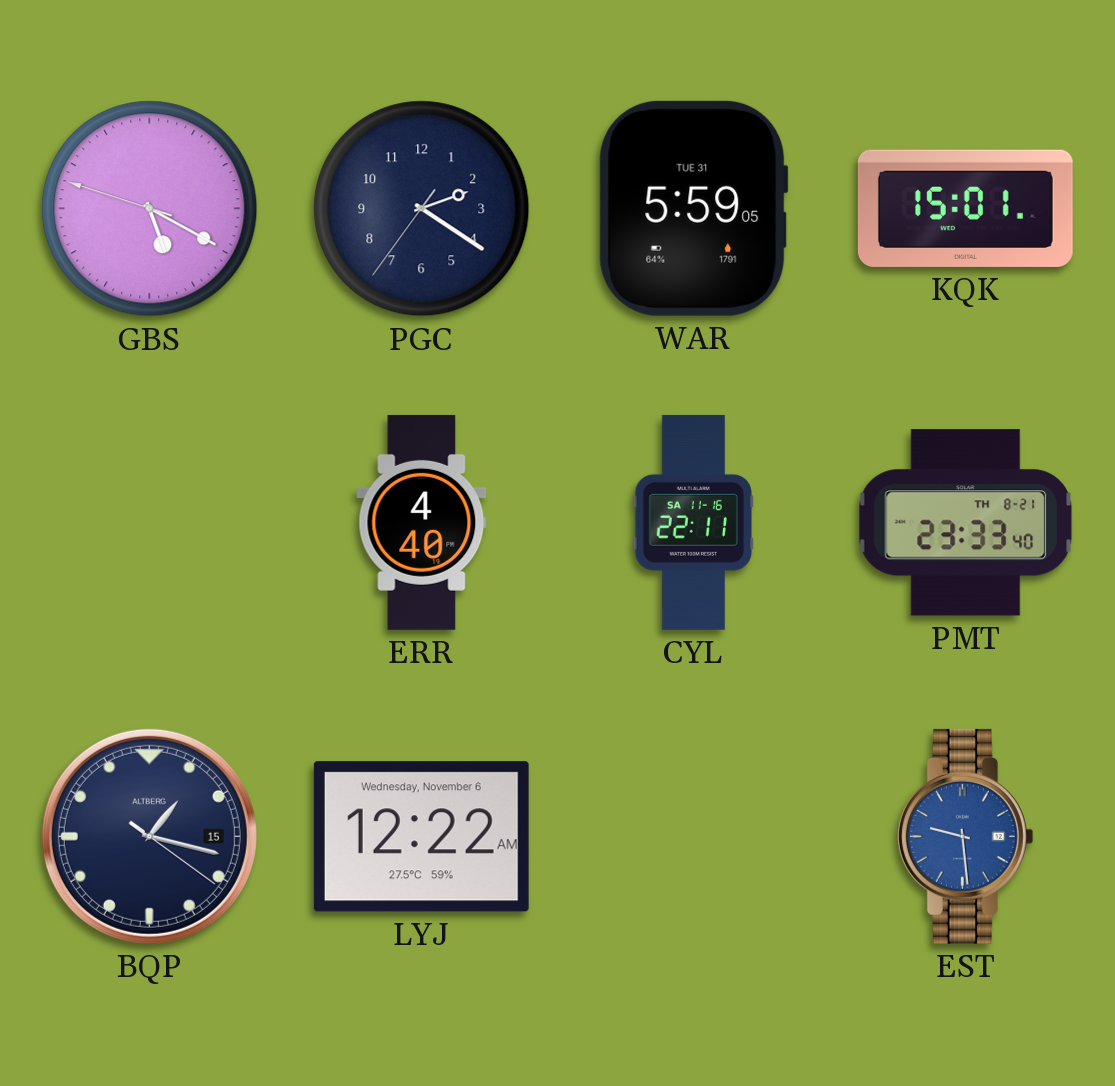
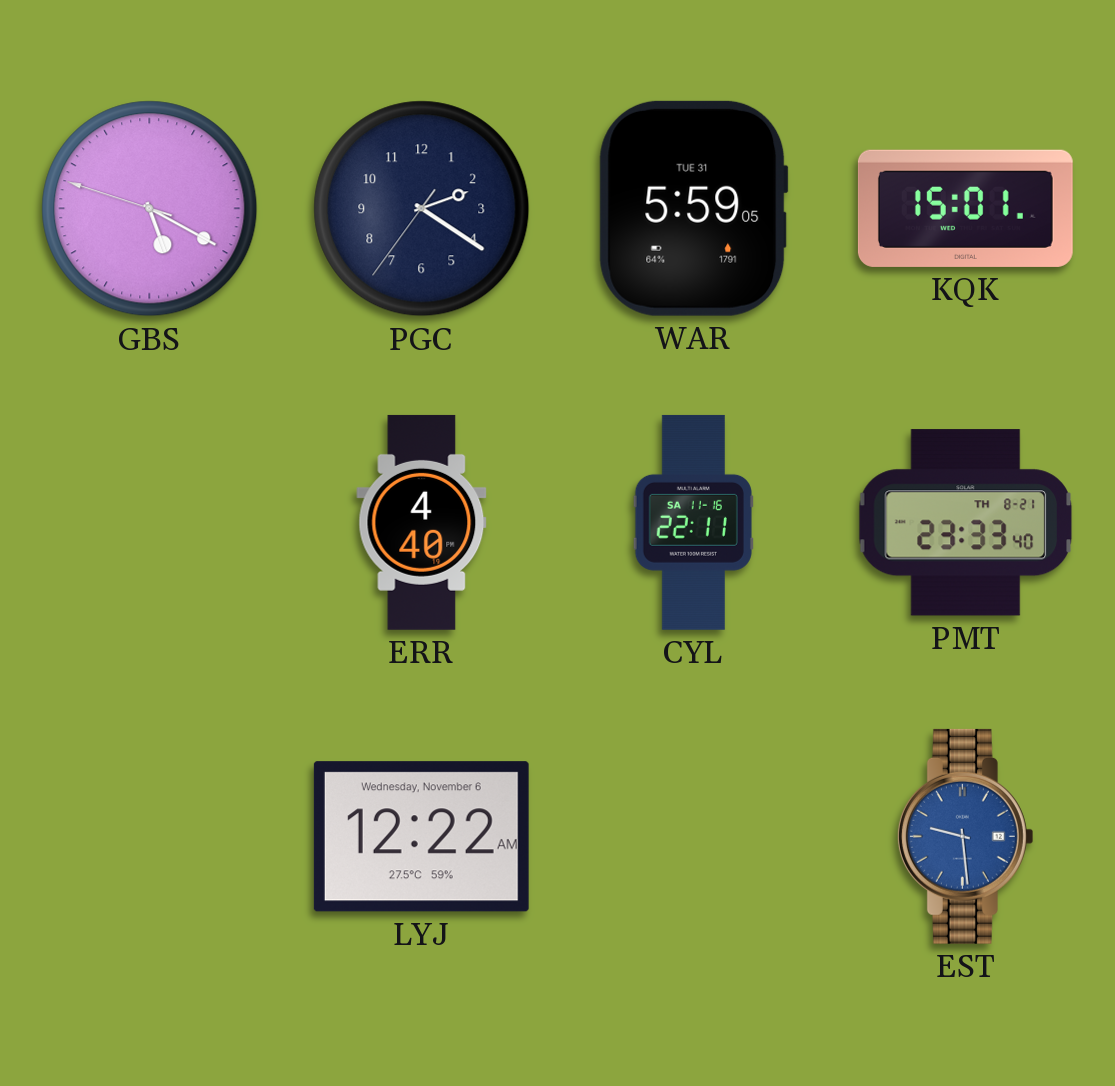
BQP: 1:17 -> none (149, 836)
